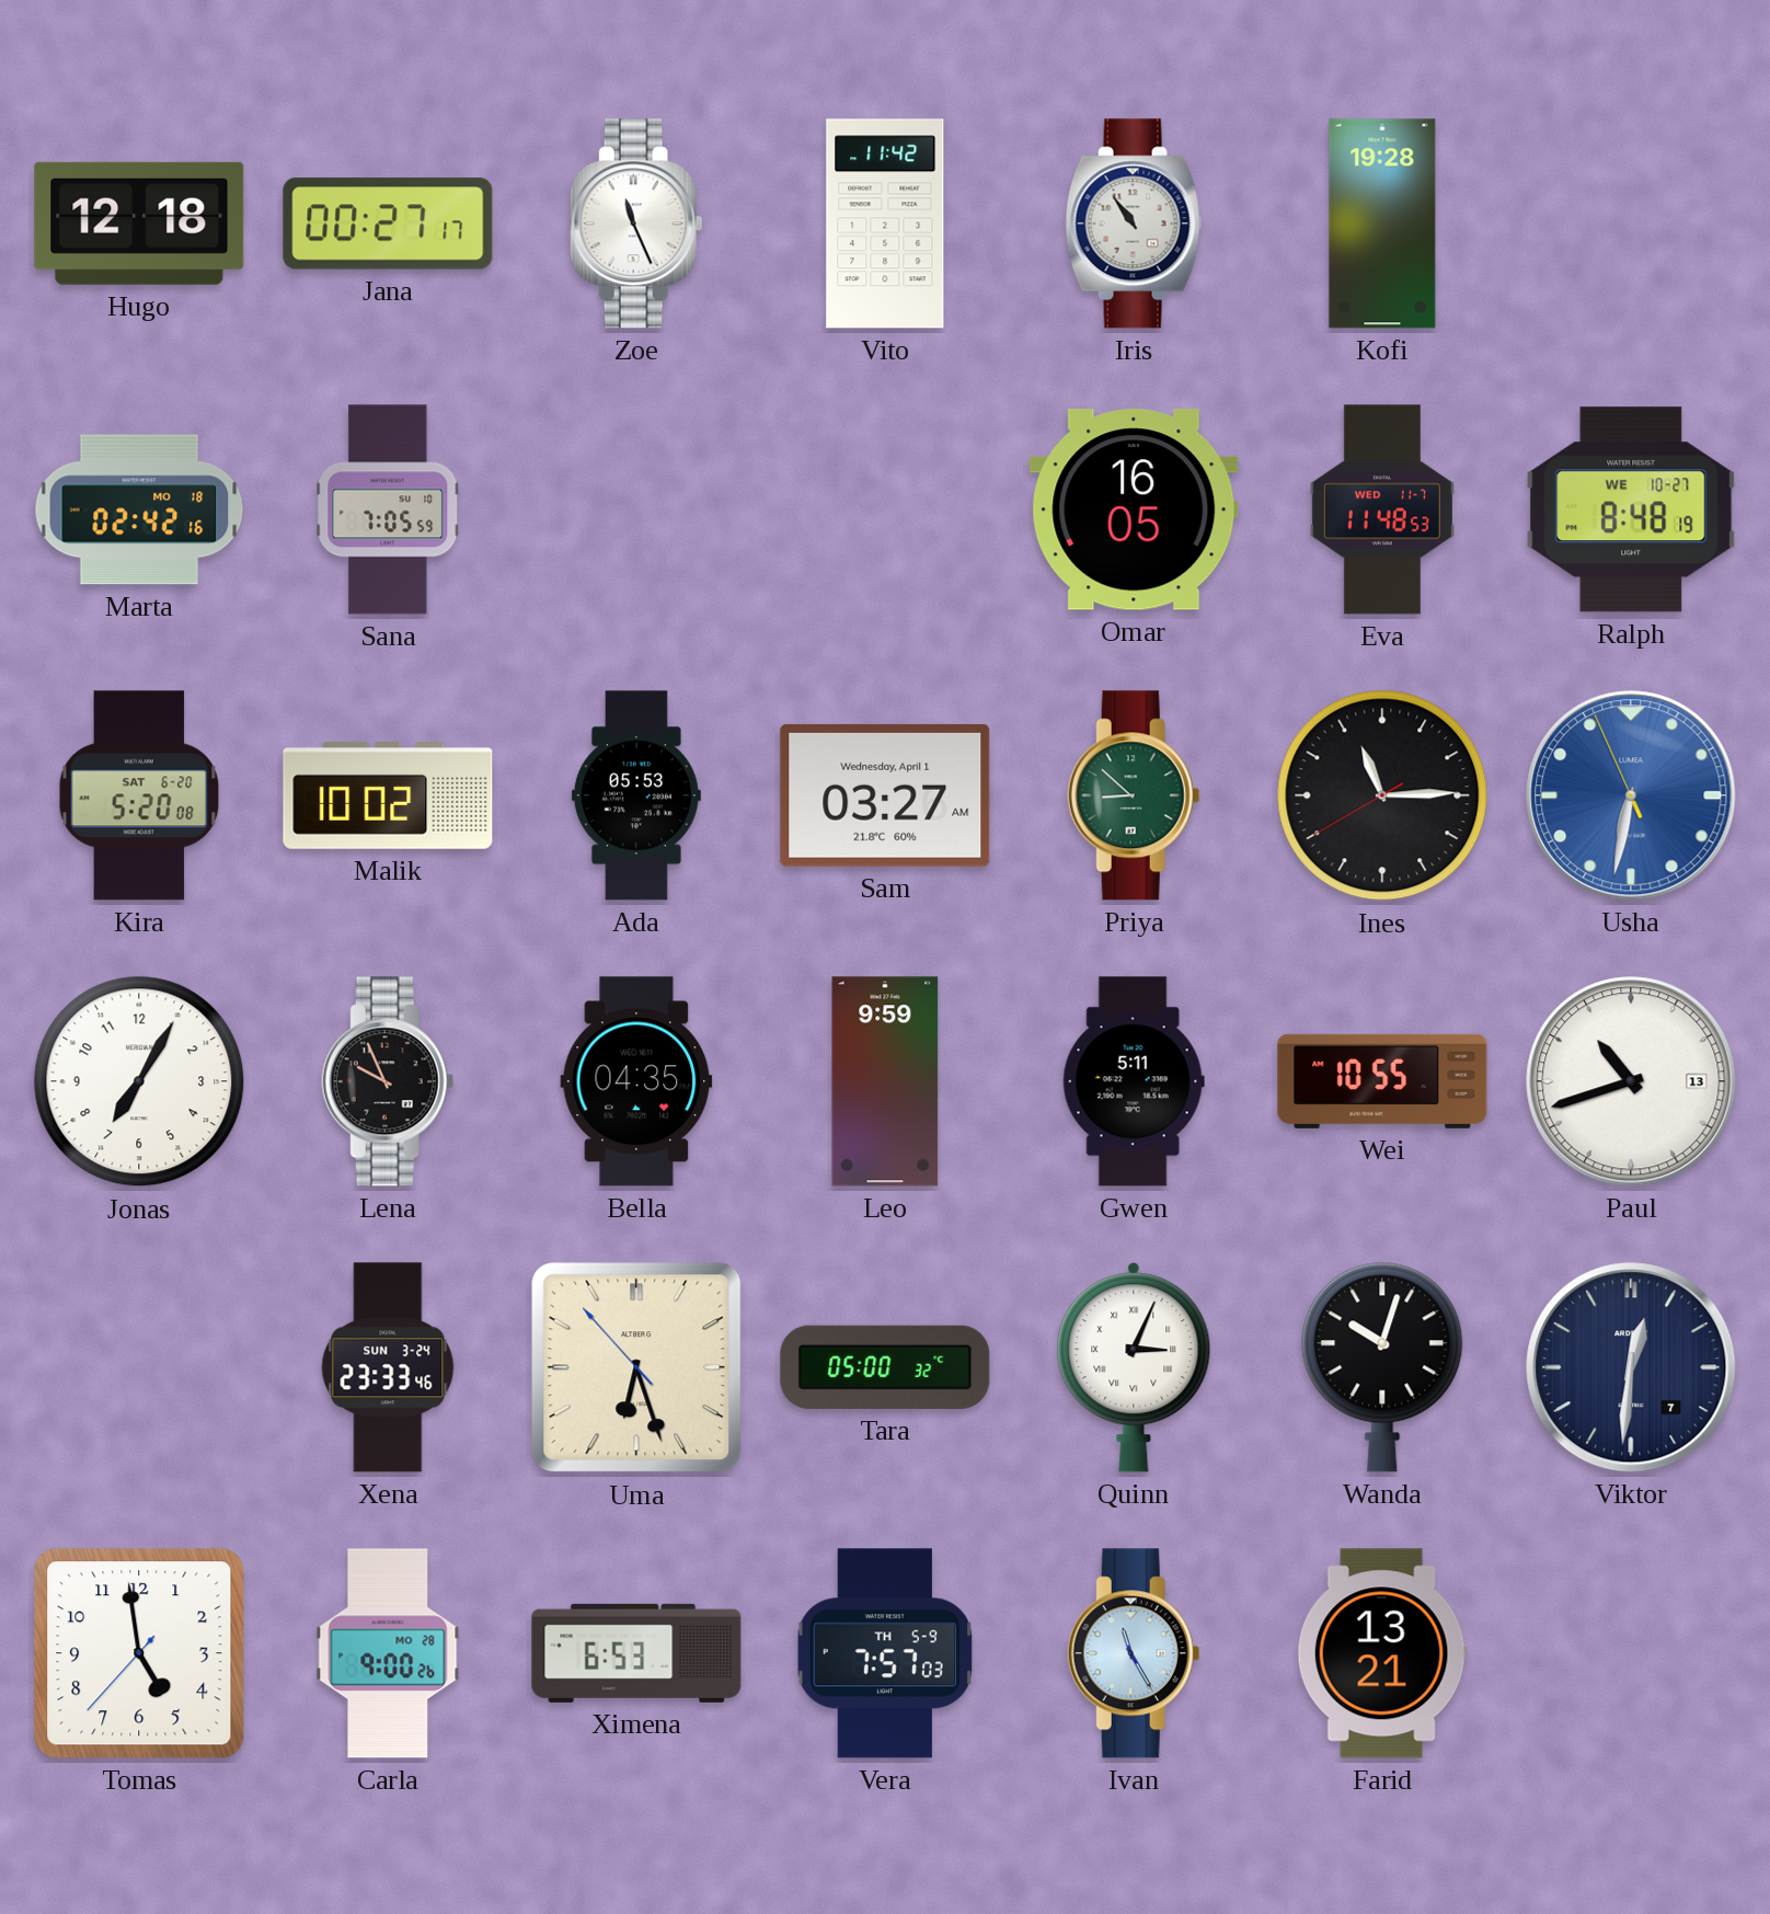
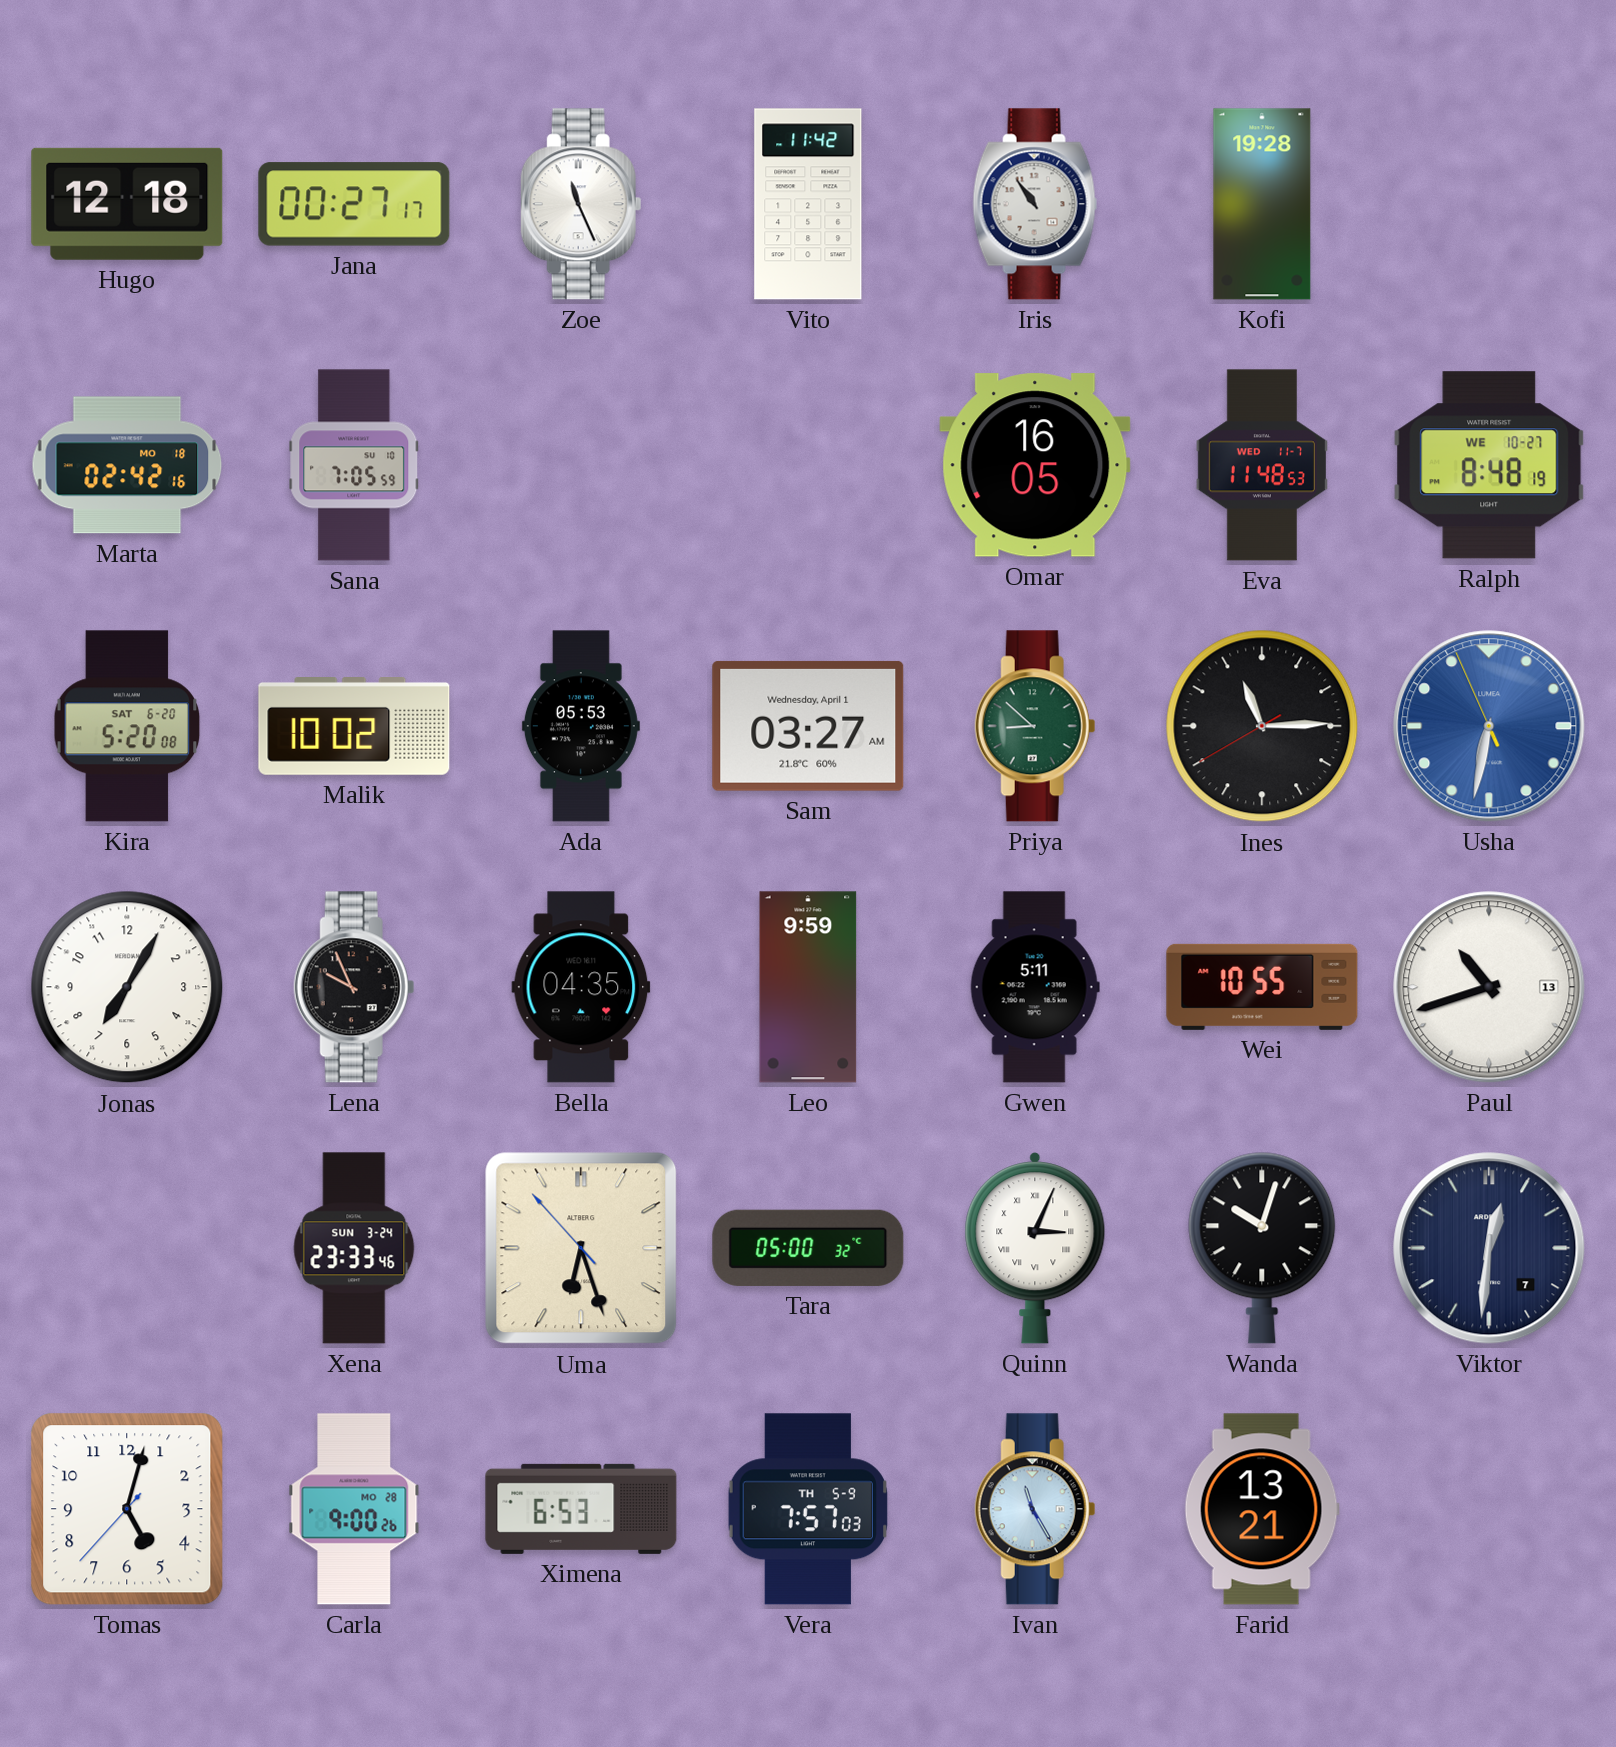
Tomas: 4:58 -> 5:02 (127, 1509)
